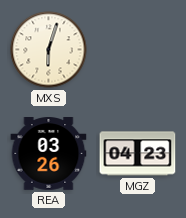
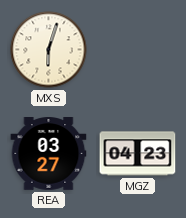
REA: 03:26 -> 03:27 (49, 154)
